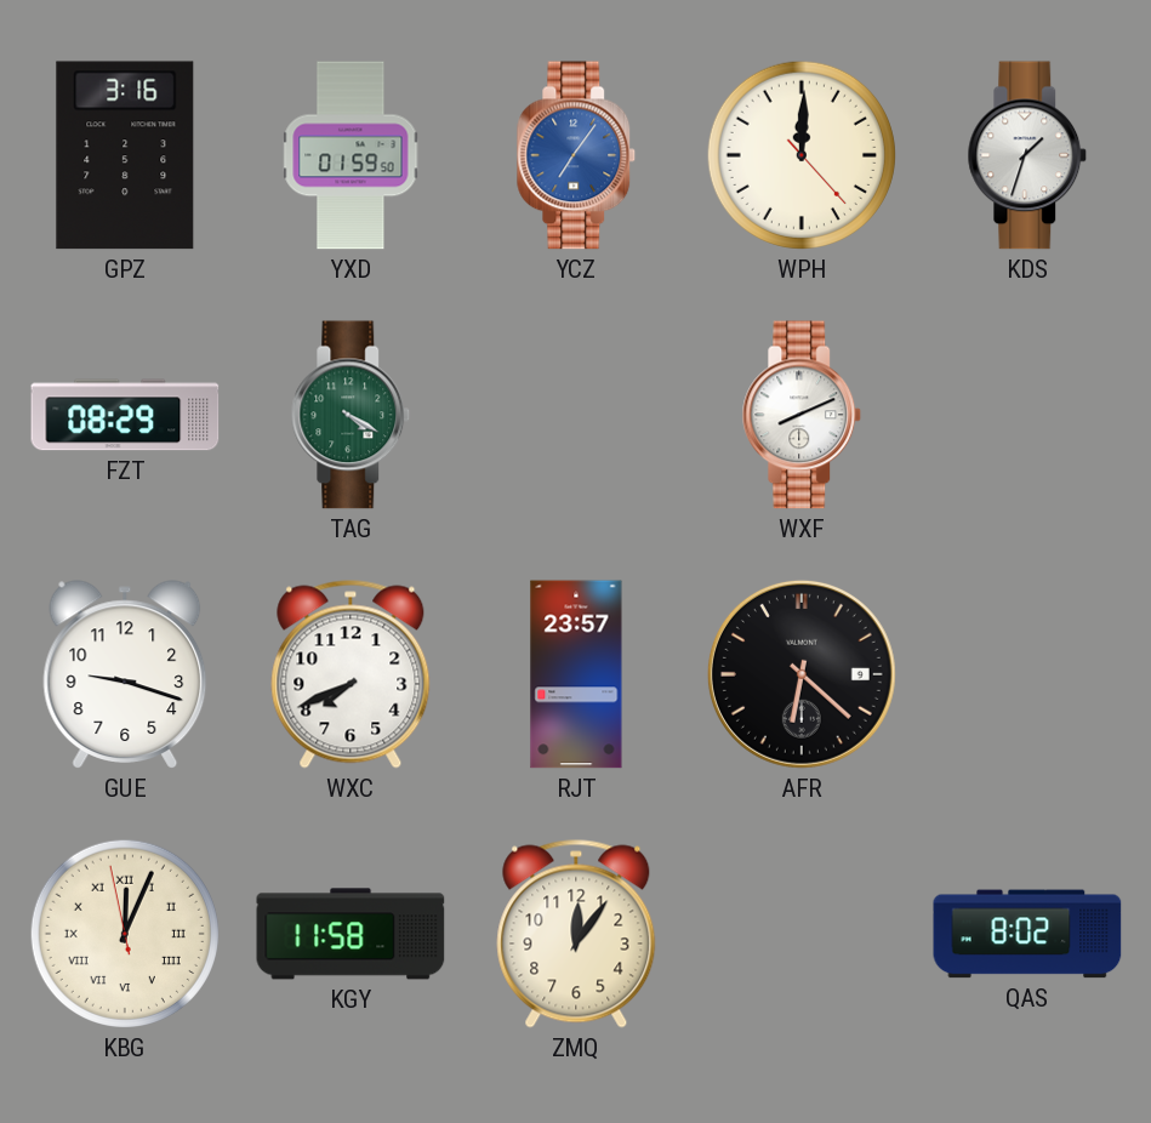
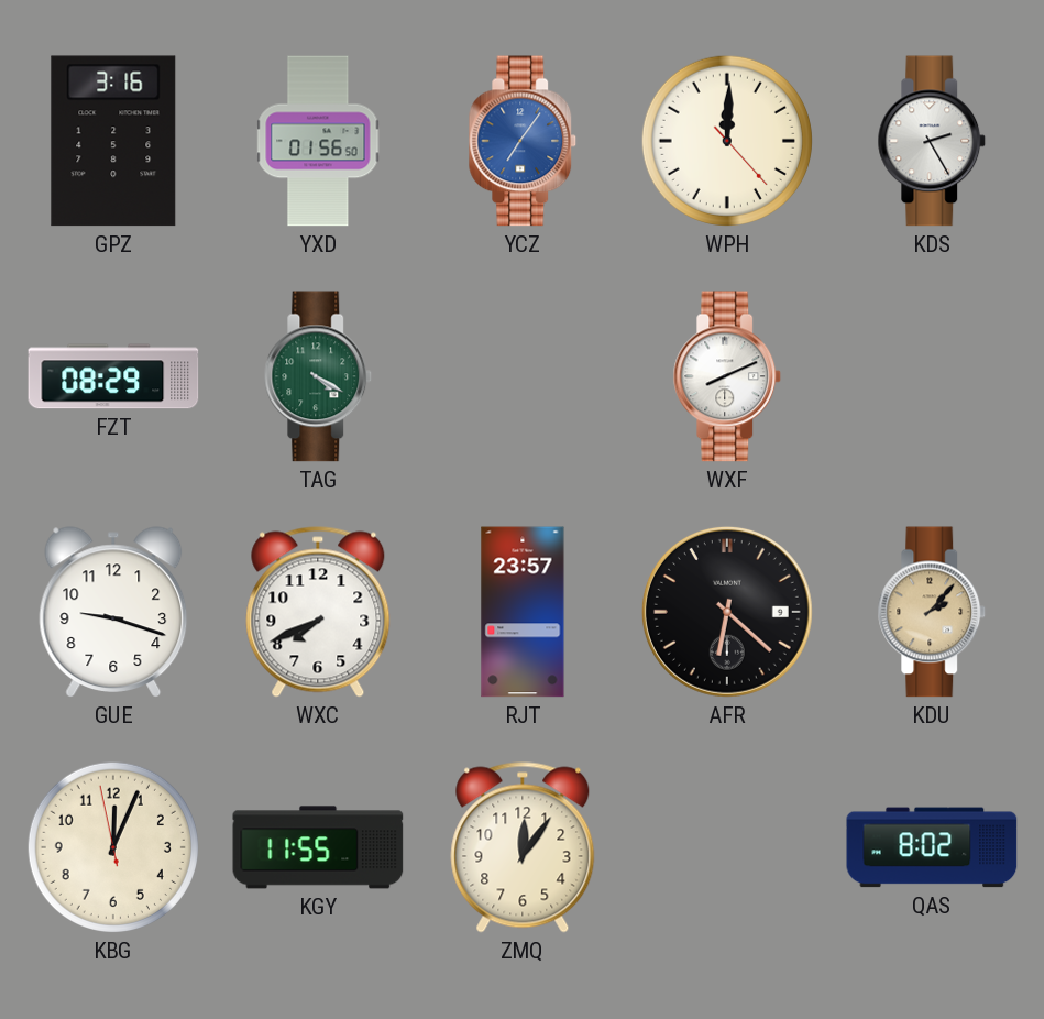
YXD: 01:59 -> 01:56 (318, 141)
KDS: 1:33 -> 2:25 (932, 141)
KDU: none -> 2:07 (932, 612)
KBG numerals: Roman -> Arabic (113, 847)
KGY: 11:58 -> 11:55 (318, 847)
